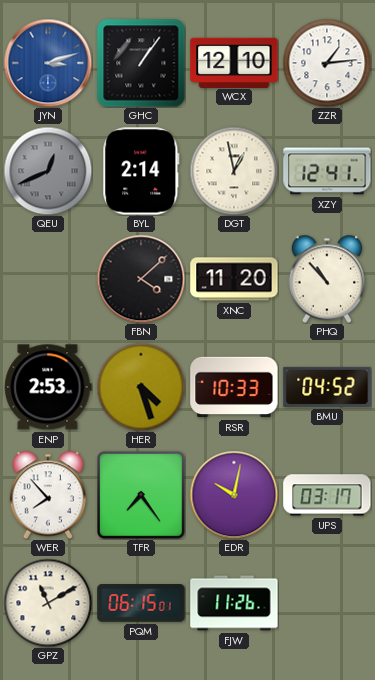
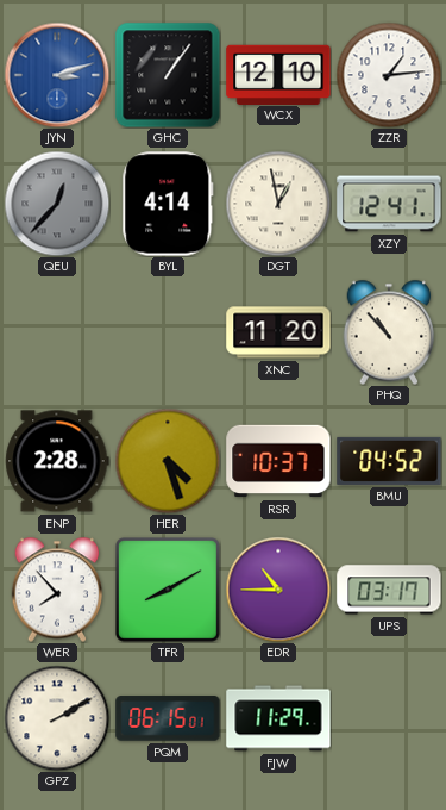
QEU: 12:41 -> 12:37 (57, 204)
BYL: 2:14 -> 4:14 (168, 204)
FBN: 4:08 -> none (141, 279)
ENP: 2:53 -> 2:28 (57, 461)
RSR: 10:33 -> 10:37 (278, 461)
TFR: 7:24 -> 8:10 (169, 591)
EDR: 10:02 -> 10:45 (278, 590)
GPZ: 11:10 -> 2:10 (57, 718)
FJW: 11:26 -> 11:29 (278, 718)
